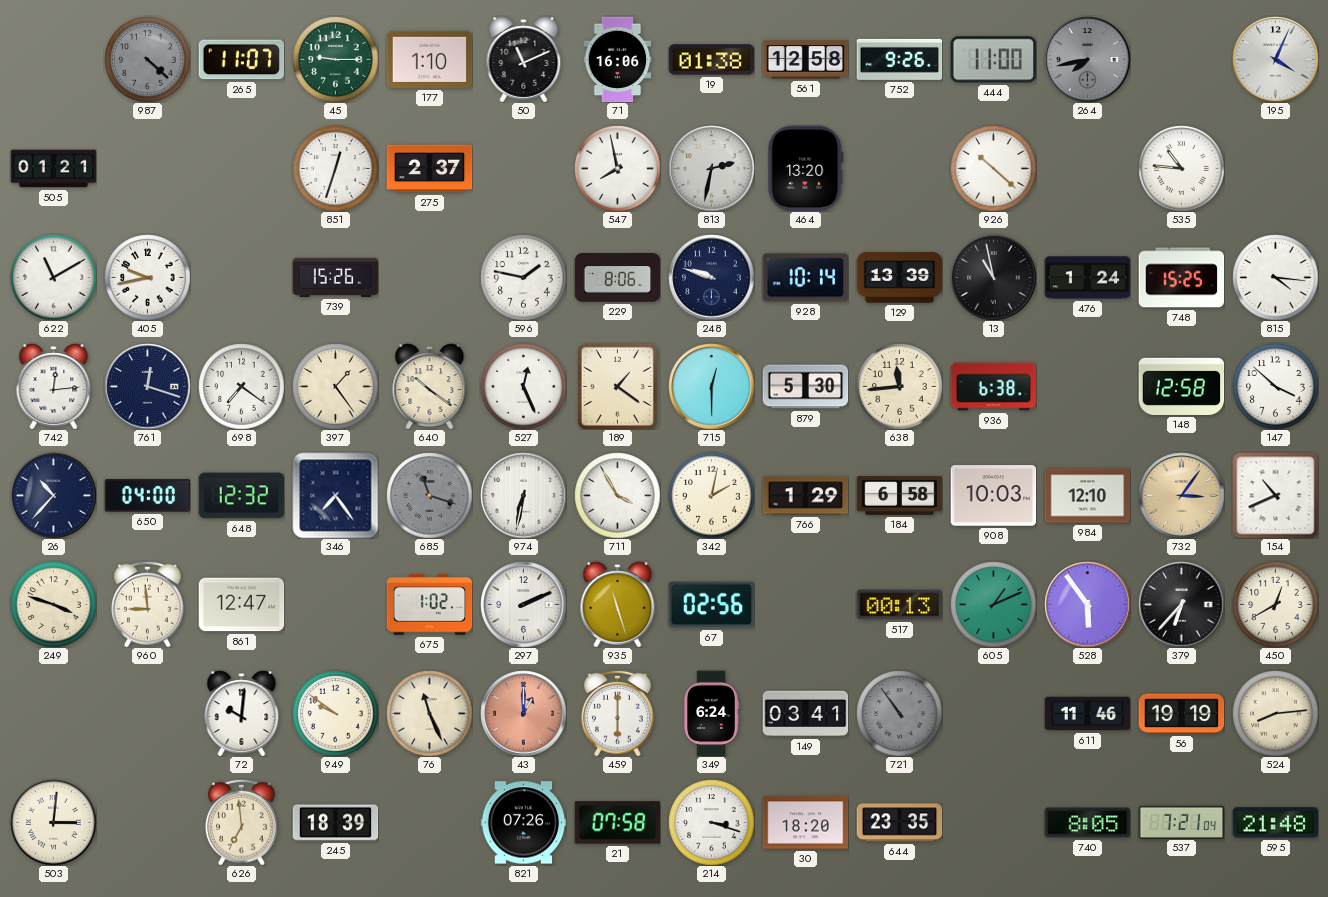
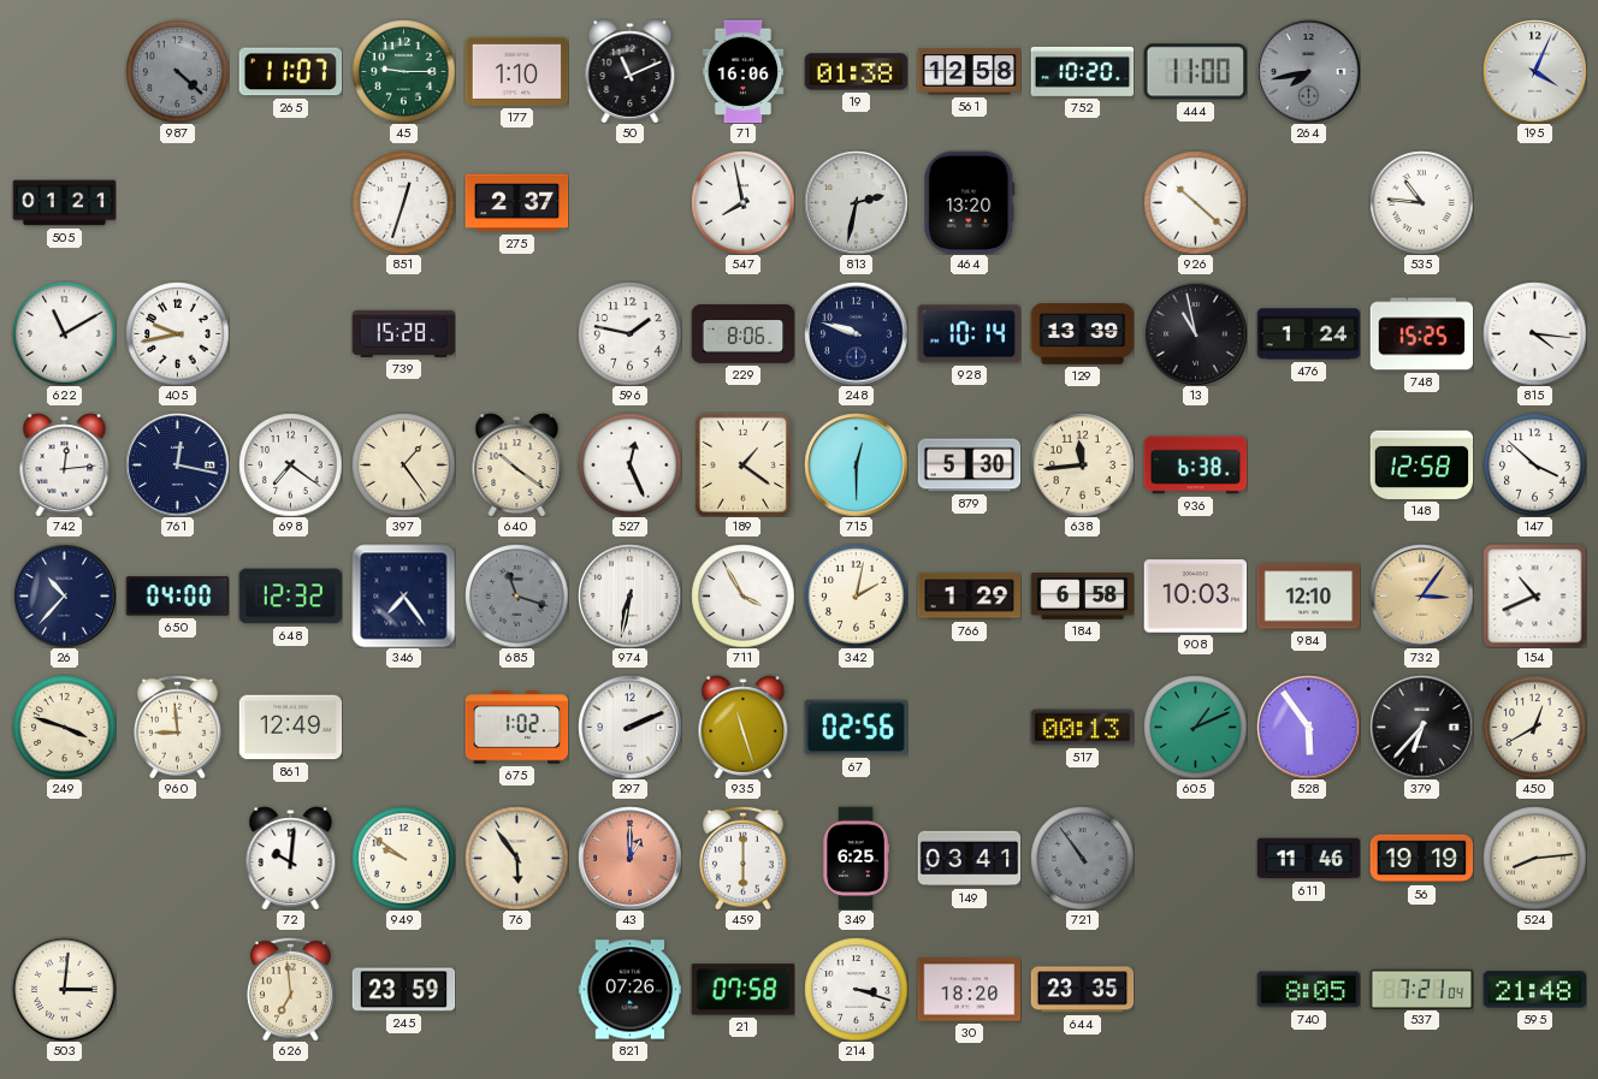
752: 9:26 -> 10:20 (1082, 71)
739: 15:26 -> 15:28 (403, 333)
761: 12:18 -> 12:17 (177, 464)
861: 12:47 -> 12:49 (290, 728)
76: 11:26 -> 5:54 (516, 858)
349: 6:24 -> 6:25 (856, 858)
245: 18:39 -> 23:59 (403, 990)
